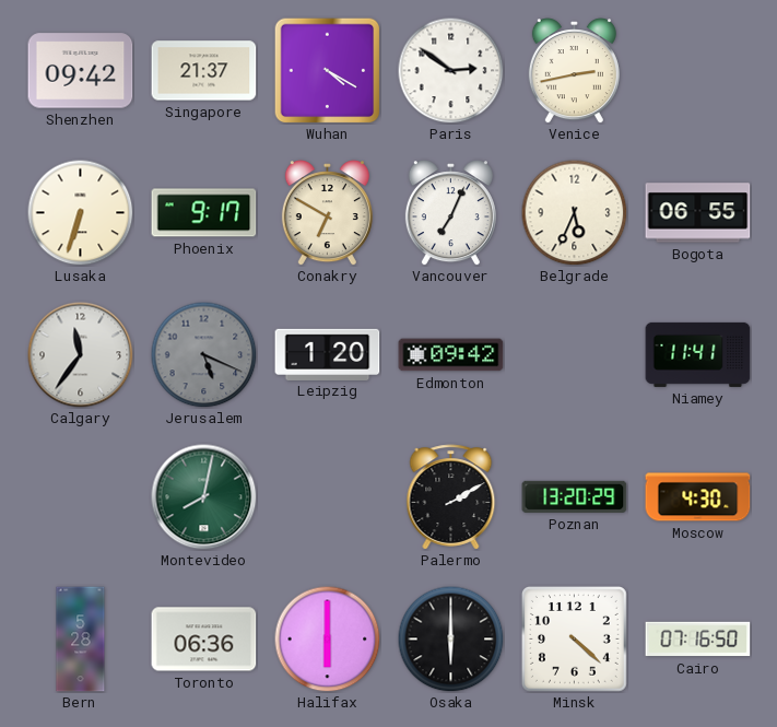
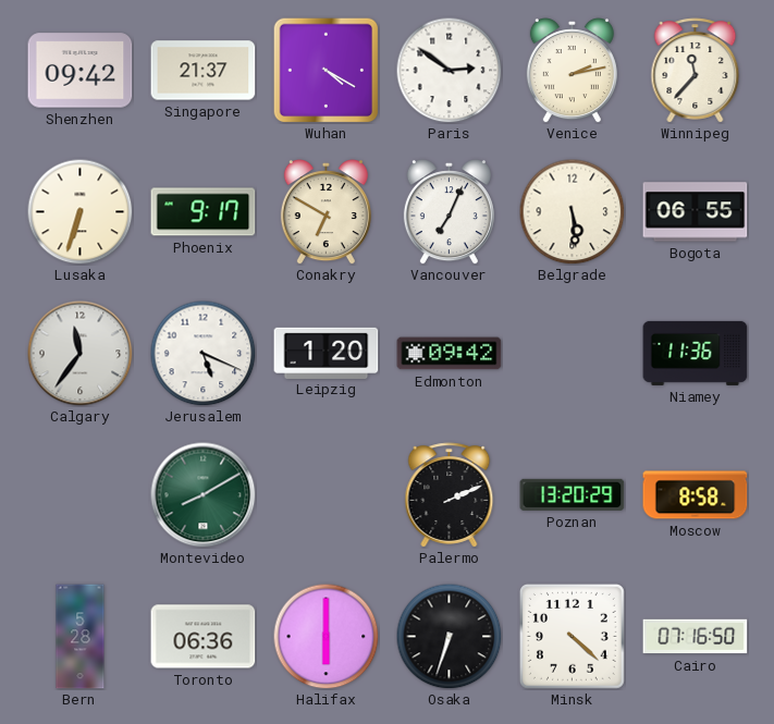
Venice: 2:43 -> 2:13 (572, 71)
Winnipeg: none -> 11:37 (696, 71)
Belgrade: 5:34 -> 5:29 (572, 211)
Jerusalem dial: grey -> white (202, 353)
Niamey: 11:41 -> 11:36 (696, 353)
Montevideo: 8:02 -> 8:10 (204, 495)
Palermo: 2:10 -> 2:11 (450, 495)
Moscow: 4:30 -> 8:58 (696, 495)
Osaka: 6:00 -> 6:33 (449, 636)
